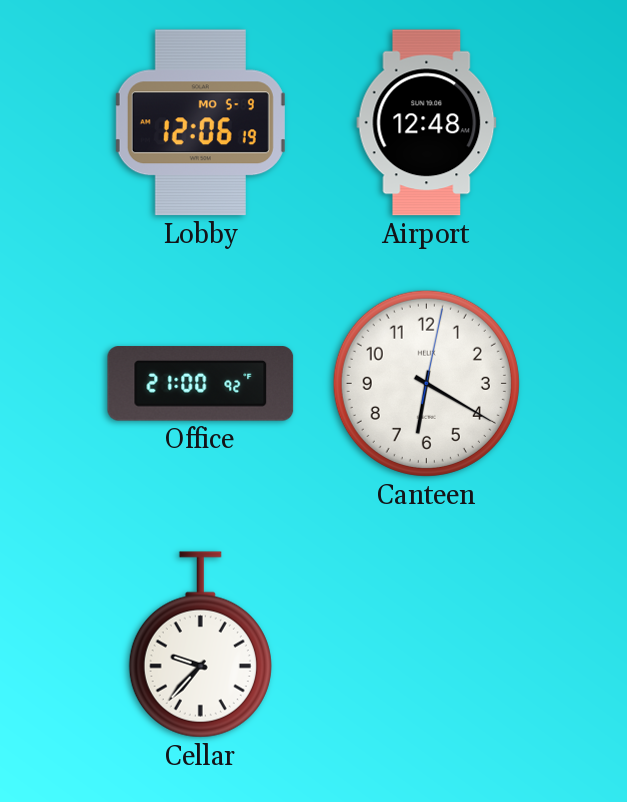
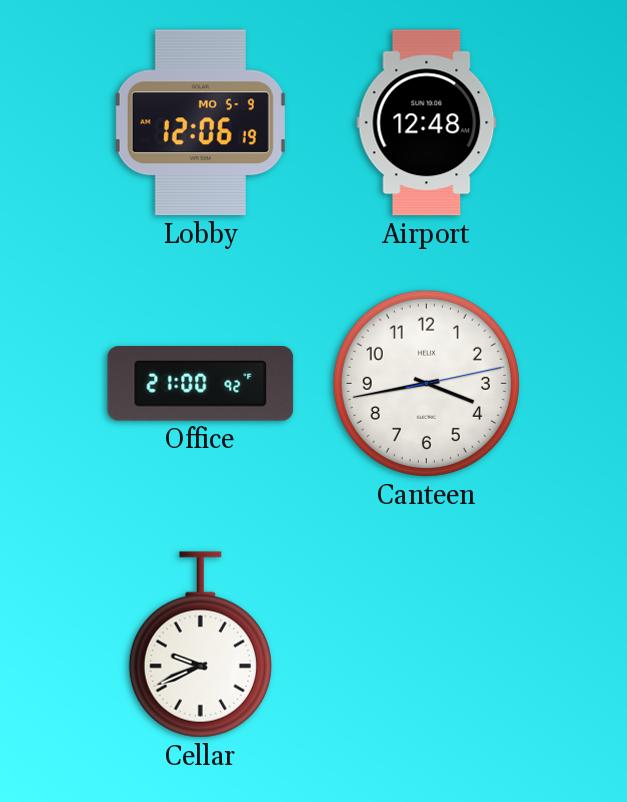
Canteen: 6:20 -> 3:43 (426, 383)
Cellar: 9:37 -> 9:41 (200, 645)
